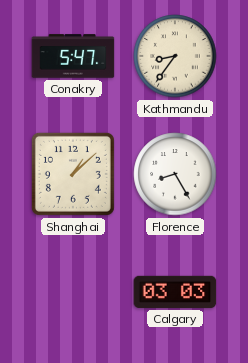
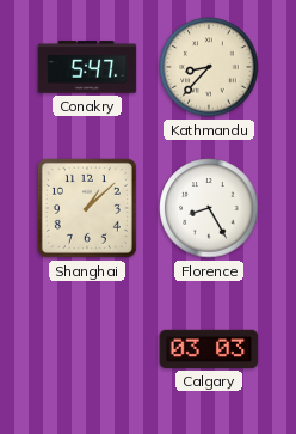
Kathmandu: 8:36 -> 8:37 (209, 67)
